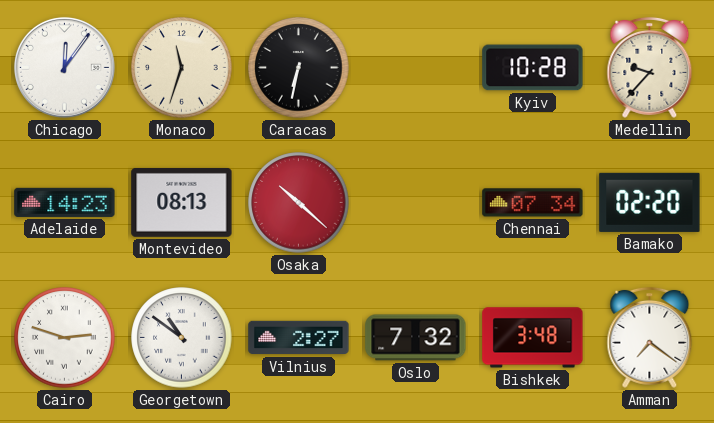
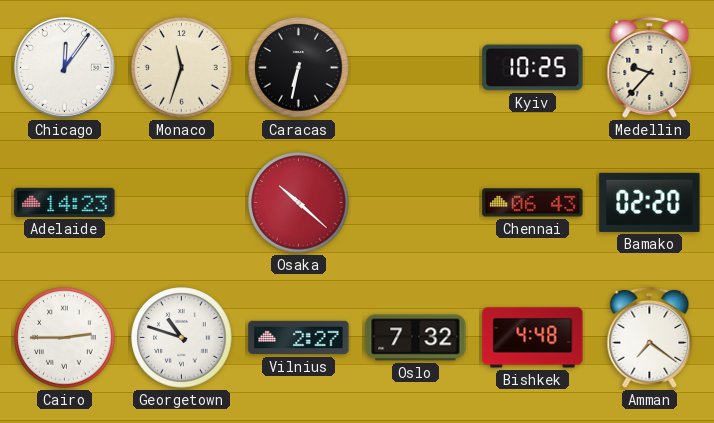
Kyiv: 10:28 -> 10:25 (533, 68)
Montevideo: 08:13 -> none (182, 202)
Chennai: 07:34 -> 06:43 (533, 203)
Cairo: 2:48 -> 2:45 (65, 338)
Georgetown: 10:51 -> 10:48 (182, 338)
Bishkek: 3:48 -> 4:48 (533, 338)
